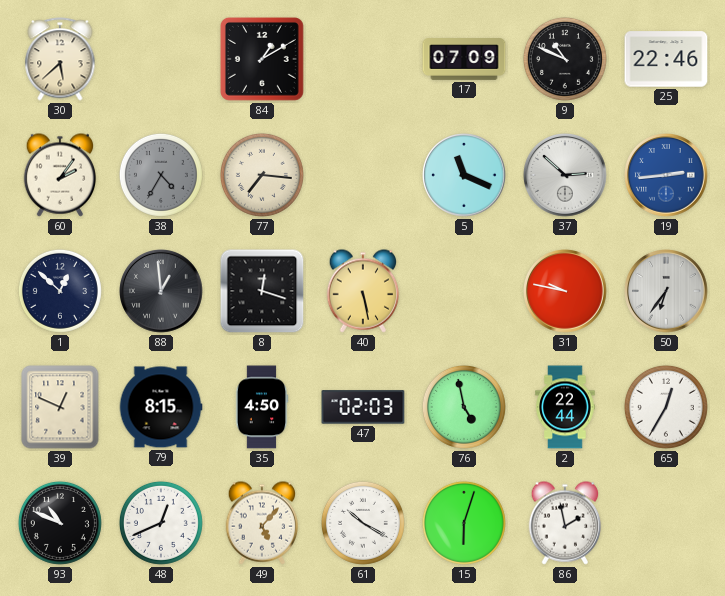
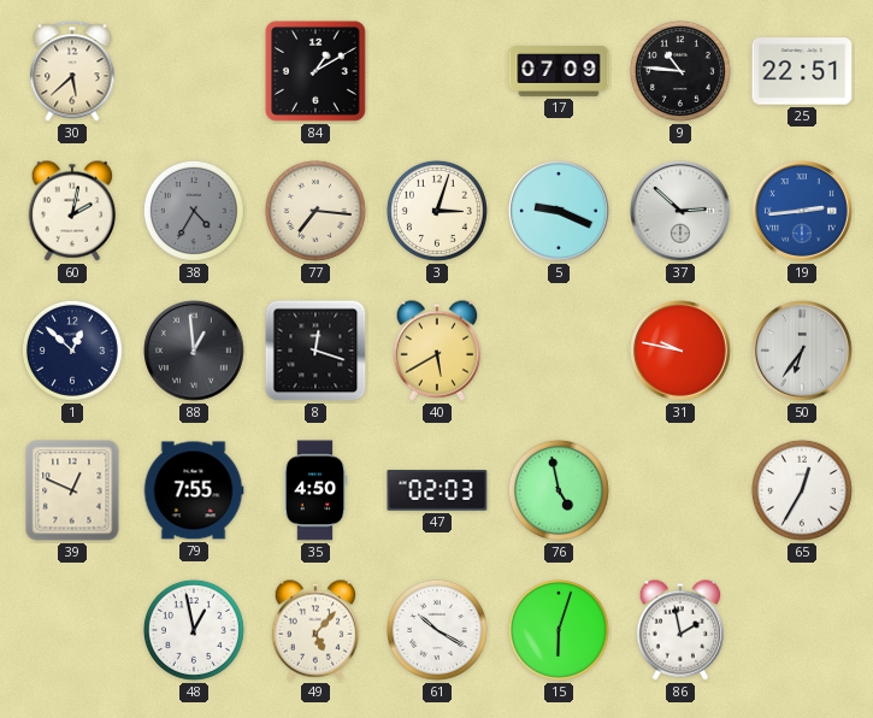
9: 10:49 -> 10:46 (680, 71)
25: 22:46 -> 22:51 (802, 71)
60: 2:06 -> 2:02 (72, 211)
3: none -> 3:03 (437, 211)
5: 11:19 -> 9:19 (560, 212)
40: 5:28 -> 5:40 (437, 351)
79: 8:15 -> 7:55 (194, 490)
2: 22:44 -> none (565, 407)
93: 10:49 -> none (60, 523)
48: 12:41 -> 12:58 (194, 630)
